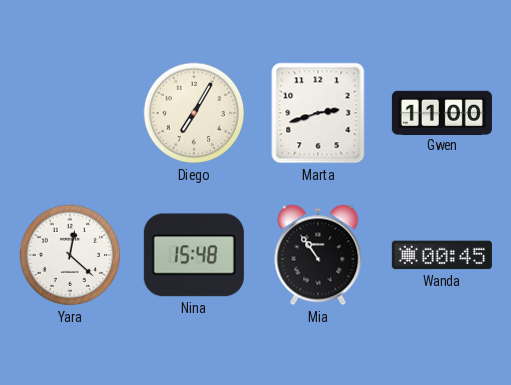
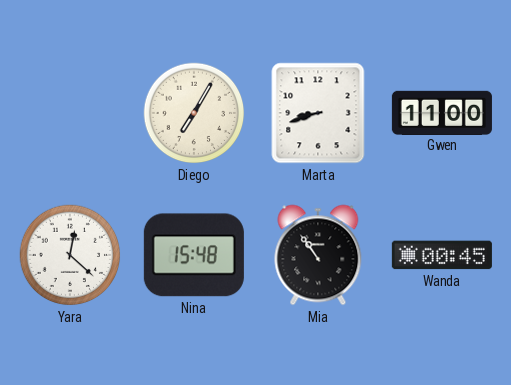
Marta: 2:42 -> 8:42 (318, 113)
